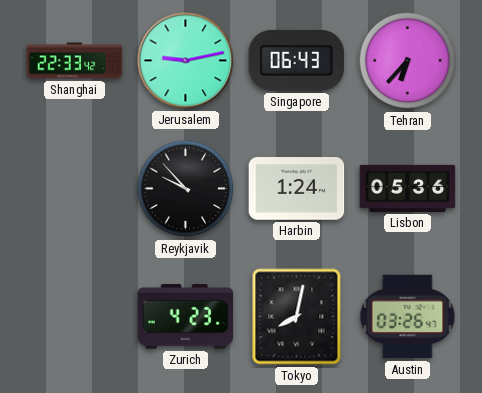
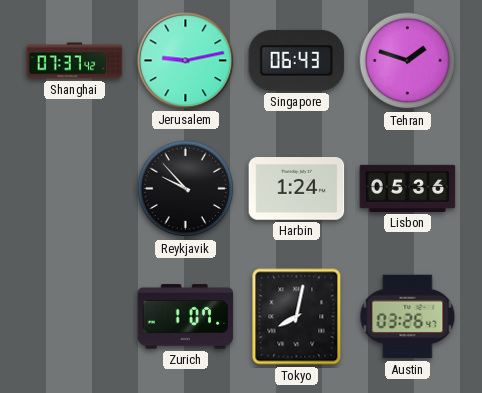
Shanghai: 22:33 -> 07:37 (75, 61)
Tehran: 6:37 -> 1:48 (408, 61)
Zurich: 4:23 -> 1:07 (186, 317)
